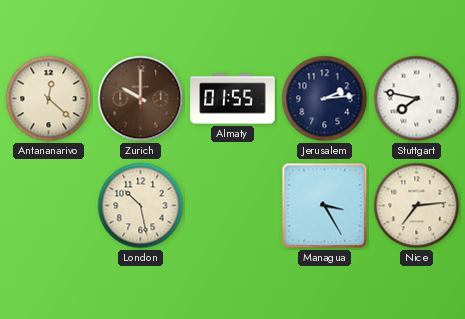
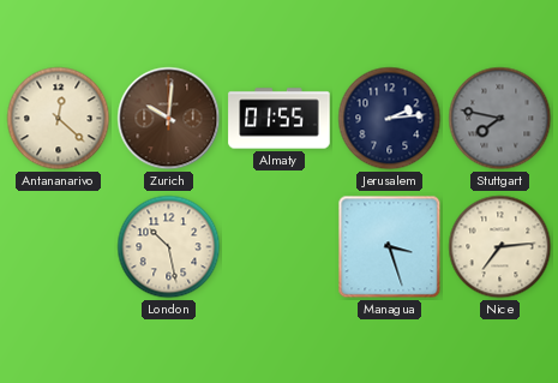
Zurich: 10:00 -> 10:01 (169, 119)
Stuttgart dial: white -> grey (500, 119)
Managua: 3:25 -> 3:27 (390, 247)
